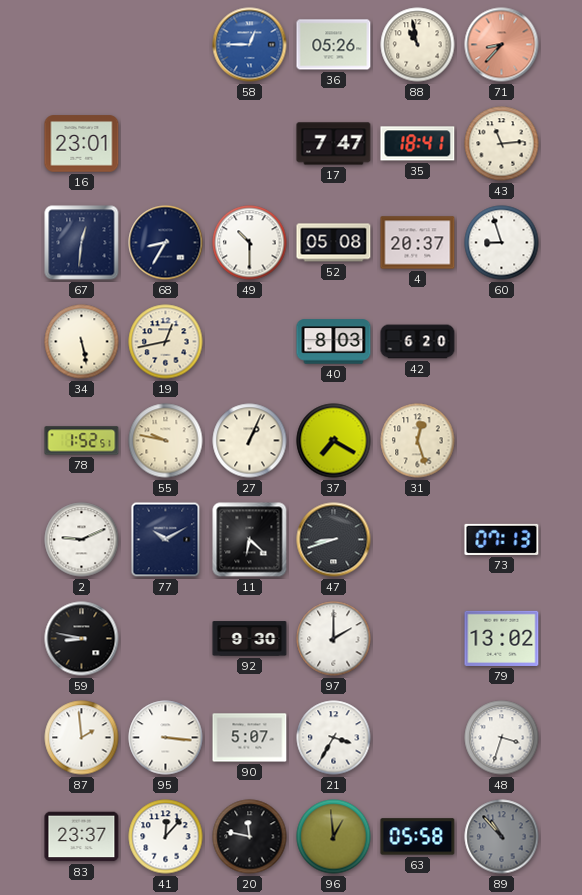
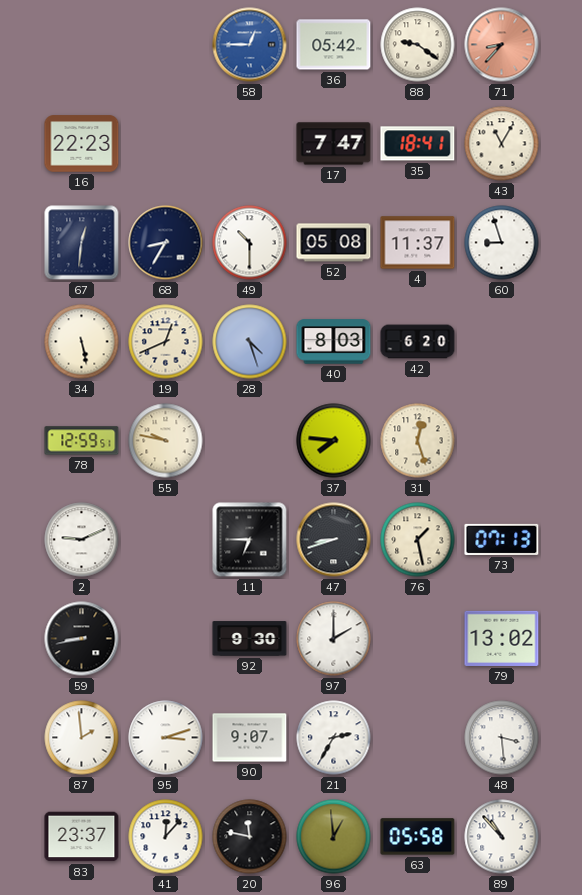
36: 05:26 -> 05:42 (334, 45)
88: 10:58 -> 9:21 (418, 45)
16: 23:01 -> 22:23 (82, 144)
43: 11:14 -> 11:05 (502, 144)
4: 20:37 -> 11:37 (418, 243)
19: 12:43 -> 12:41 (166, 342)
28: none -> 4:27 (250, 342)
78: 1:52 -> 12:59 (82, 441)
27: 1:04 -> none (250, 441)
37: 7:20 -> 7:46 (334, 441)
77: 10:10 -> none (166, 540)
11: 6:22 -> 6:45 (250, 540)
76: none -> 1:28 (418, 540)
59: 8:47 -> 8:43 (82, 639)
95: 3:16 -> 3:12 (166, 738)
90: 5:07 -> 9:07 (250, 738)
21: 3:35 -> 2:35 (334, 738)
48: 3:33 -> 3:29 (502, 738)
89 dial: grey -> white (502, 837)
